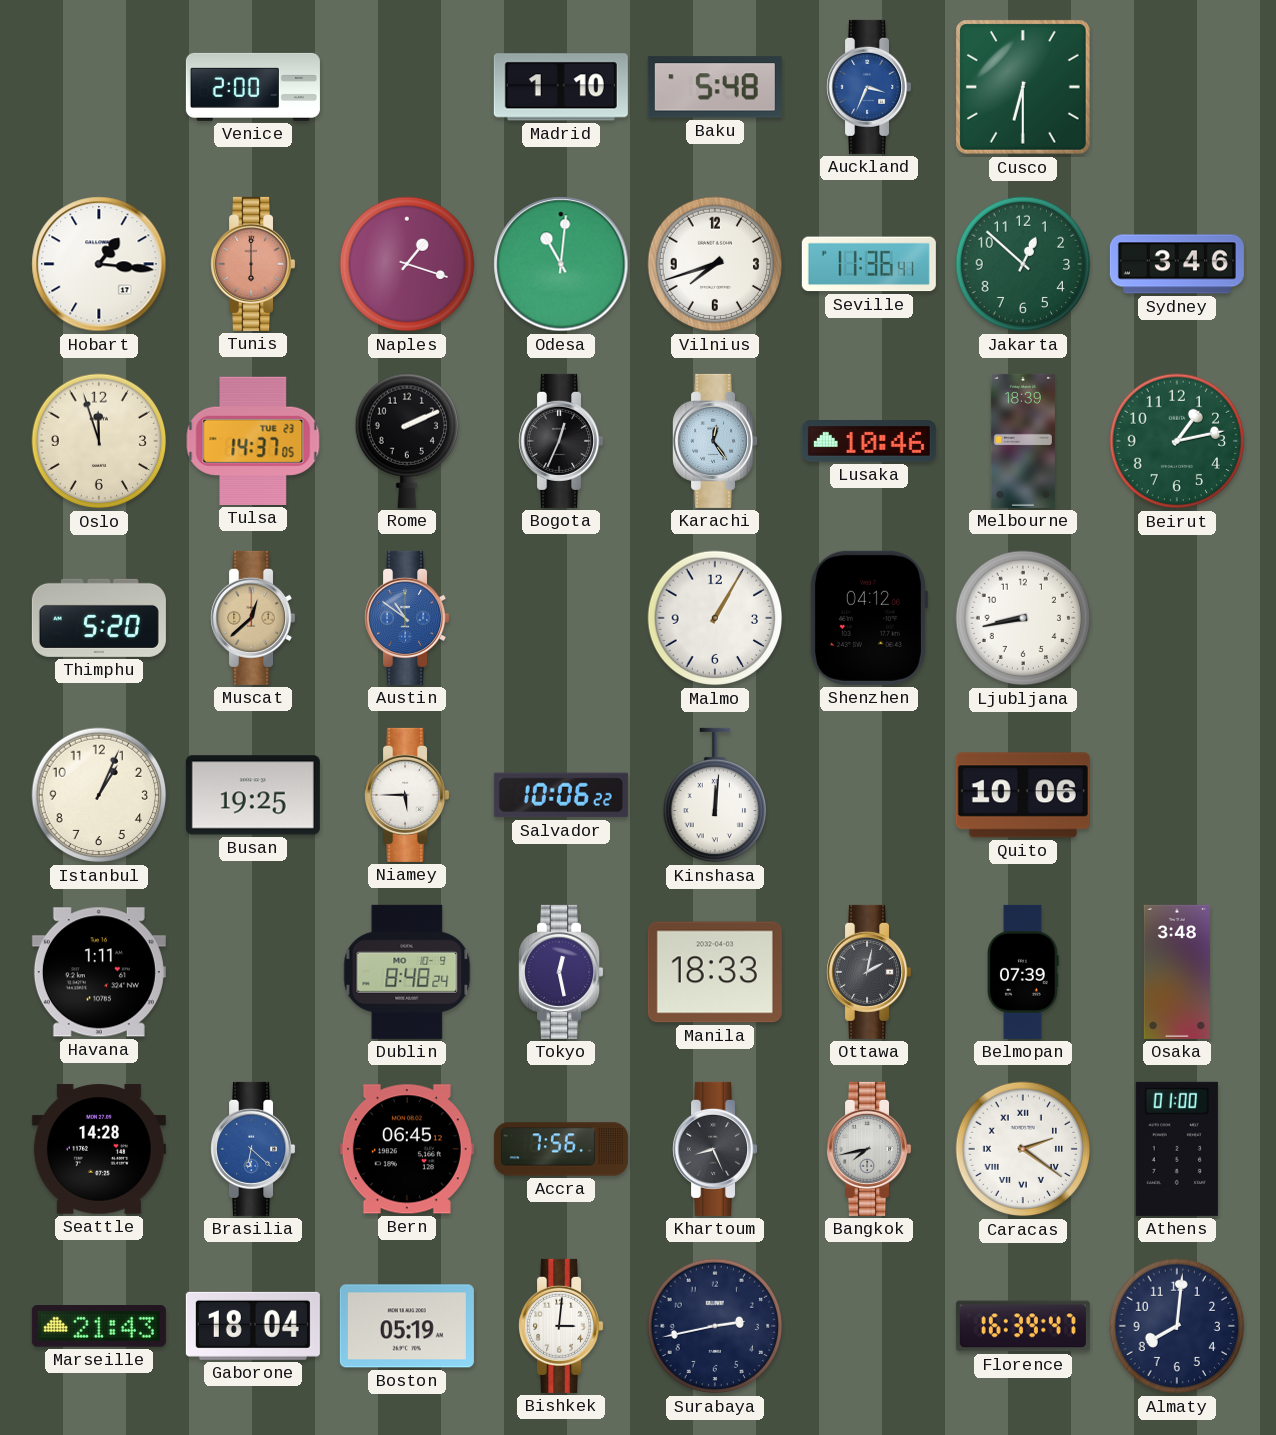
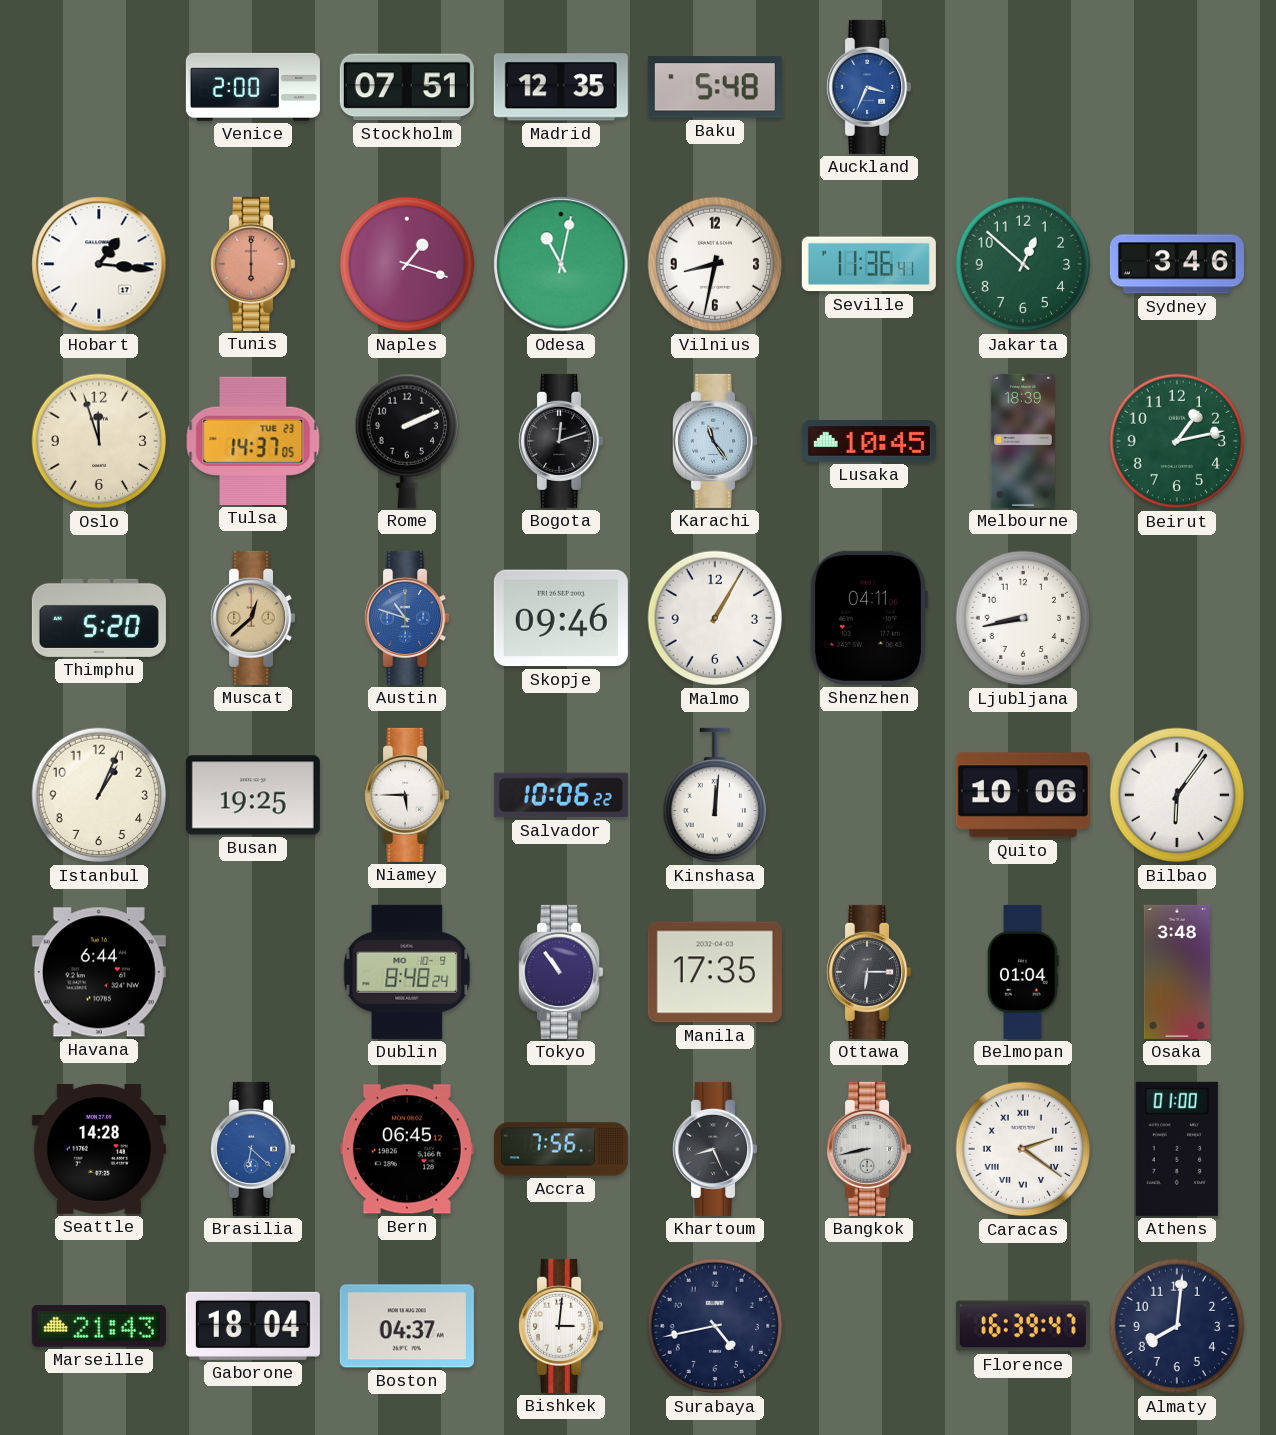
Stockholm: none -> 07:51 (407, 87)
Madrid: 1:10 -> 12:35 (561, 87)
Cusco: 6:30 -> none (1023, 87)
Odesa: 11:01 -> 11:02 (561, 264)
Vilnius: 7:42 -> 8:32 (715, 264)
Bogota: 12:34 -> 12:12 (561, 441)
Karachi: 12:24 -> 11:24 (715, 441)
Lusaka: 10:46 -> 10:45 (869, 442)
Austin: 10:51 -> 10:48 (407, 618)
Skopje: none -> 09:46 (561, 618)
Shenzhen: 04:12 -> 04:11 (868, 618)
Bilbao: none -> 6:06 (1177, 795)
Havana: 1:11 -> 6:44 (99, 972)
Tokyo: 12:28 -> 10:54 (561, 972)
Manila: 18:33 -> 17:35 (715, 972)
Ottawa: 2:02 -> 6:15 (869, 972)
Belmopan: 07:39 -> 01:04 (1023, 972)
Bangkok: 7:43 -> 8:43 (869, 1149)
Boston: 05:19 -> 04:37 (407, 1326)
Surabaya: 2:43 -> 4:43 (715, 1326)
